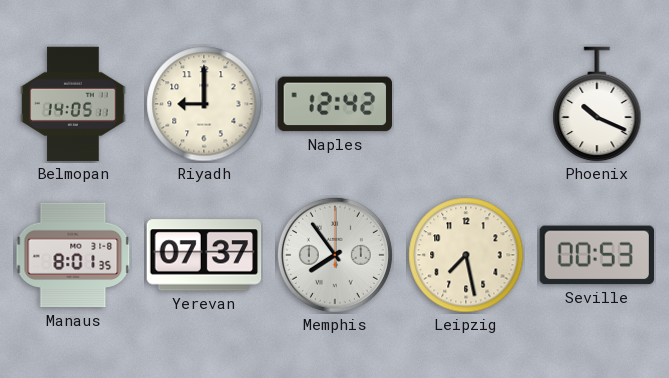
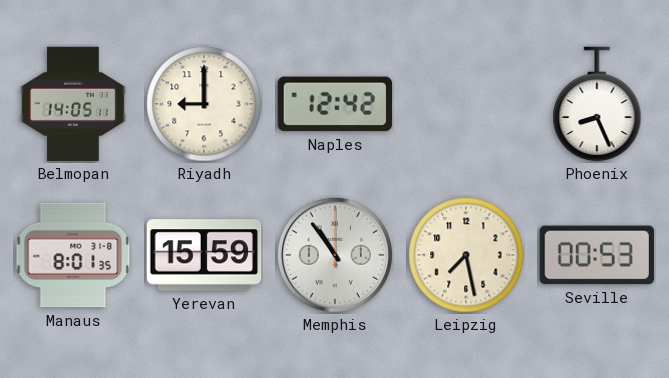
Phoenix: 10:19 -> 8:26 (597, 104)
Yerevan: 07:37 -> 15:59 (204, 255)
Memphis: 7:54 -> 10:54 (335, 255)
